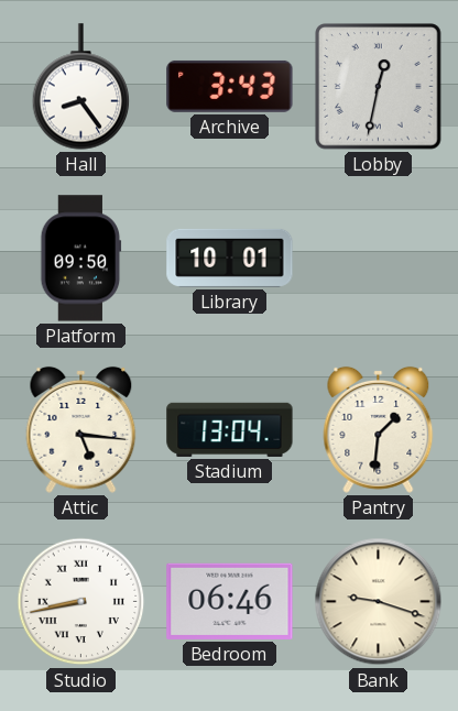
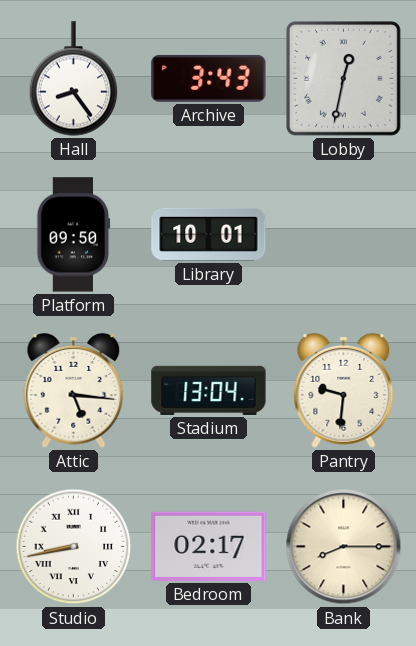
Pantry: 1:31 -> 9:31 (344, 390)
Bedroom: 06:46 -> 02:17 (209, 546)
Bank: 9:18 -> 8:15 (344, 547)
